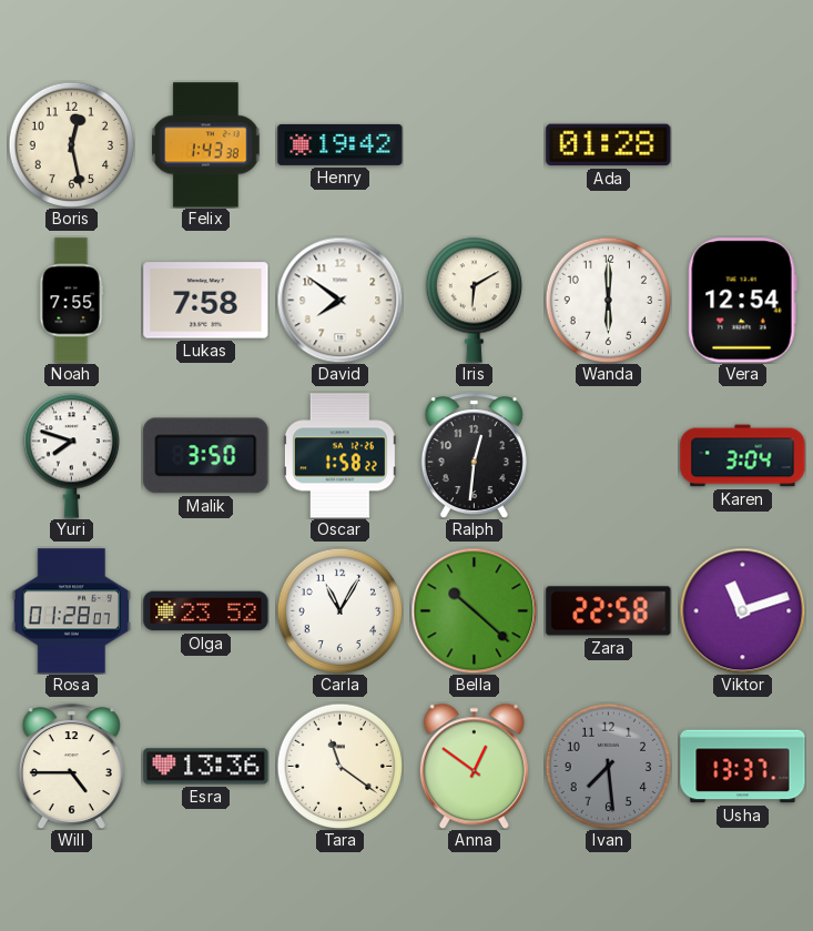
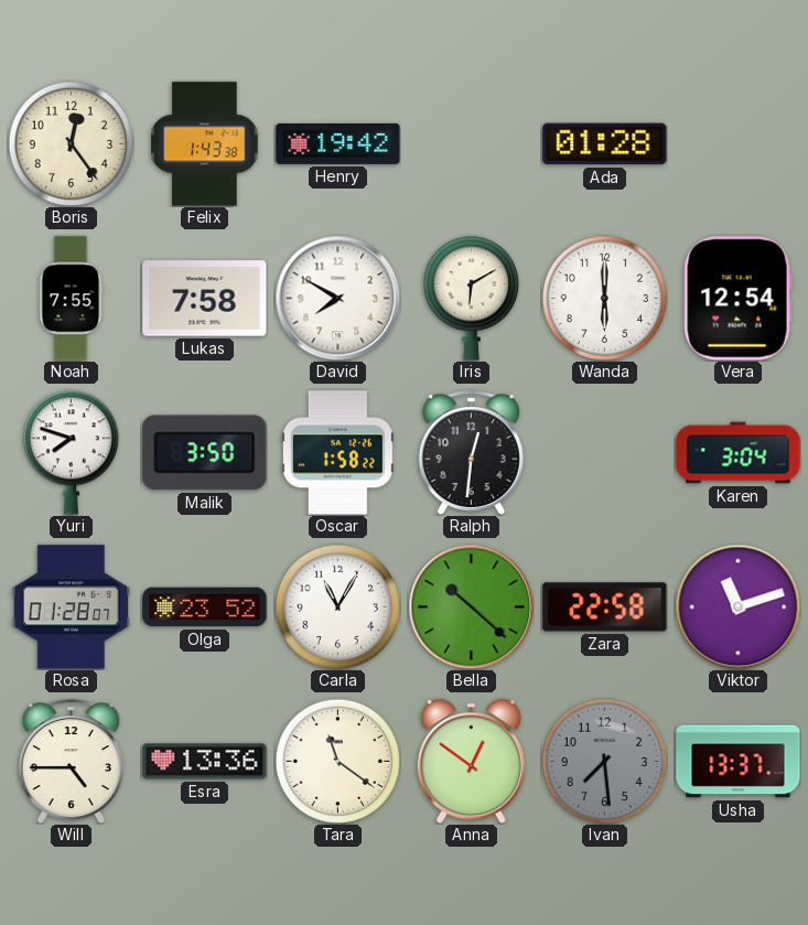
Boris: 12:28 -> 12:24 (71, 143)
David: 7:51 -> 7:50 (337, 298)
